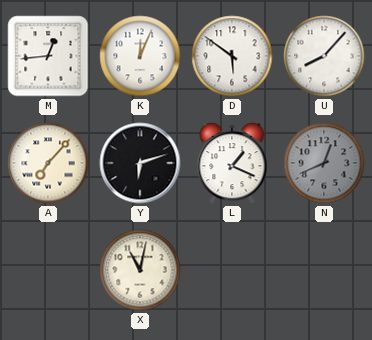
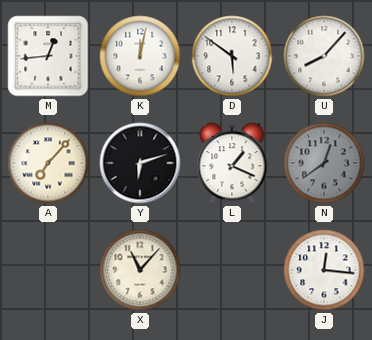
K: 12:04 -> 12:02 (140, 56)
N: 12:41 -> 12:39 (324, 163)
X: 11:02 -> 11:07 (140, 270)
J: none -> 12:16 (324, 270)
